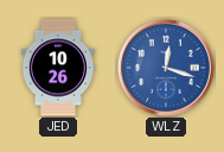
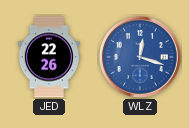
JED: 10:26 -> 22:26 (49, 57)
